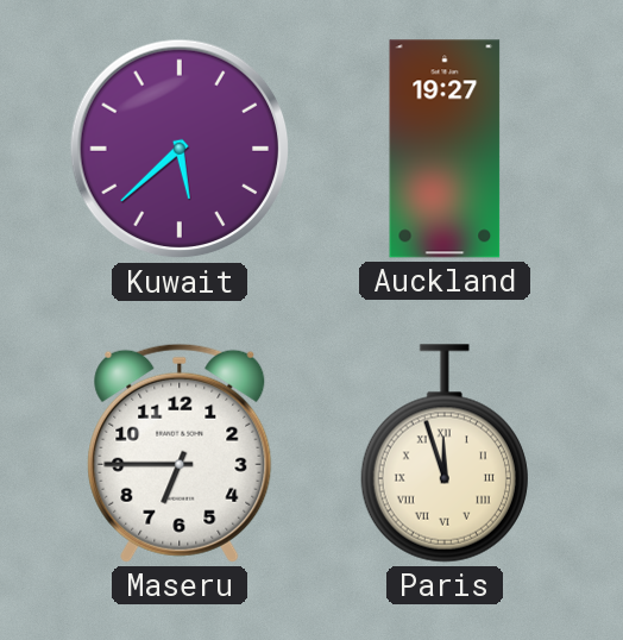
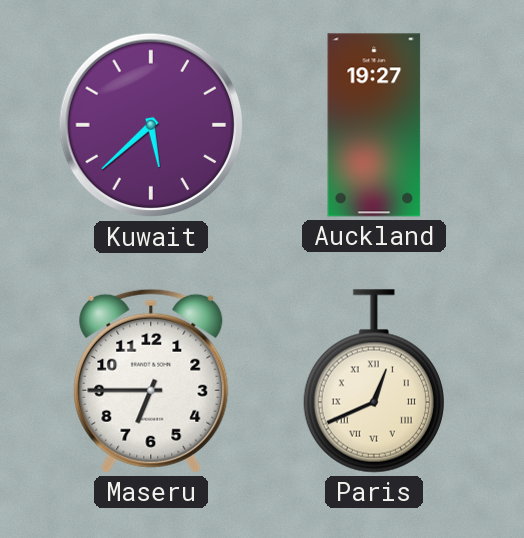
Paris: 11:57 -> 12:41 (374, 381)
